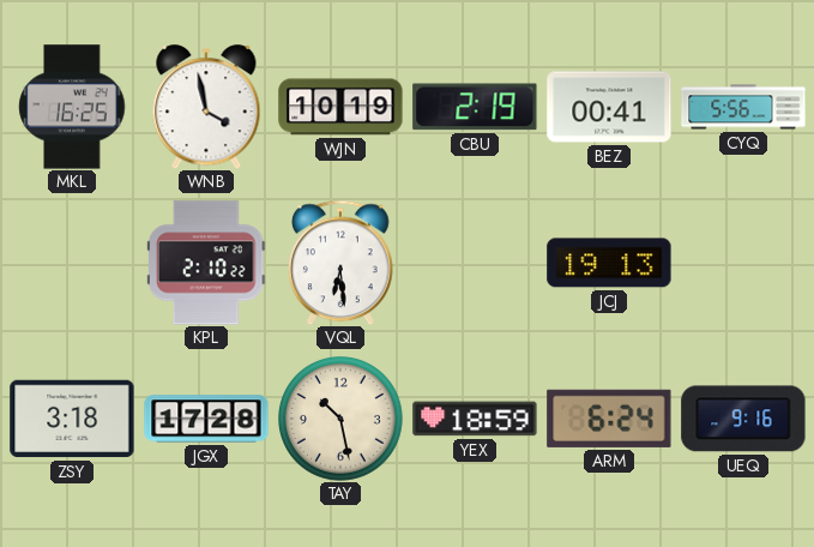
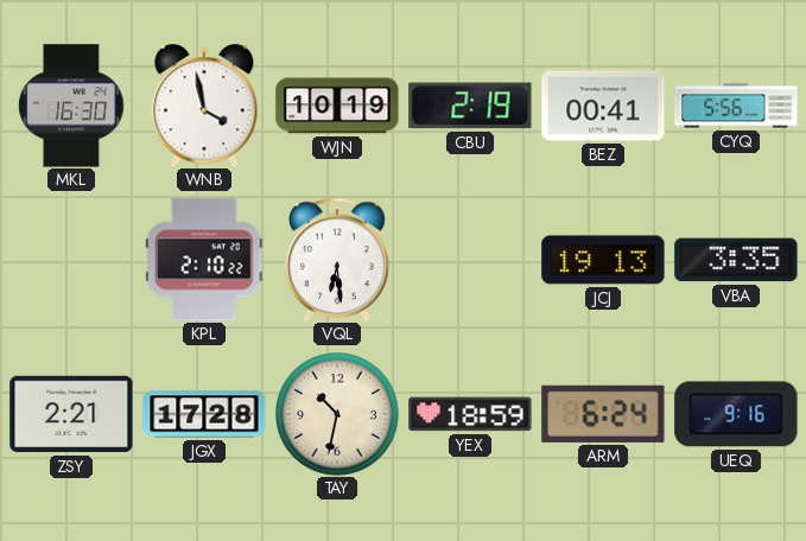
MKL: 16:25 -> 16:30 (71, 106)
VBA: none -> 3:35 (736, 260)
ZSY: 3:18 -> 2:21 (71, 414)
TAY: 10:28 -> 10:32 (338, 415)
